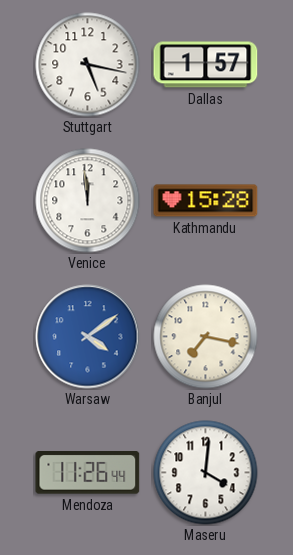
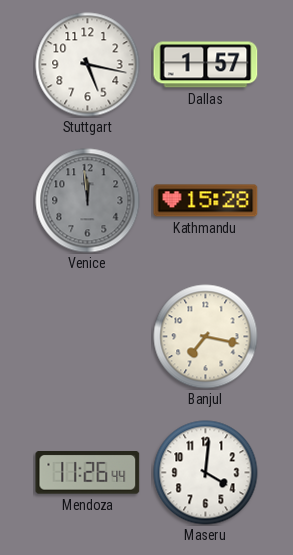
Venice dial: white -> grey (88, 201)
Warsaw: 4:09 -> none (88, 337)
